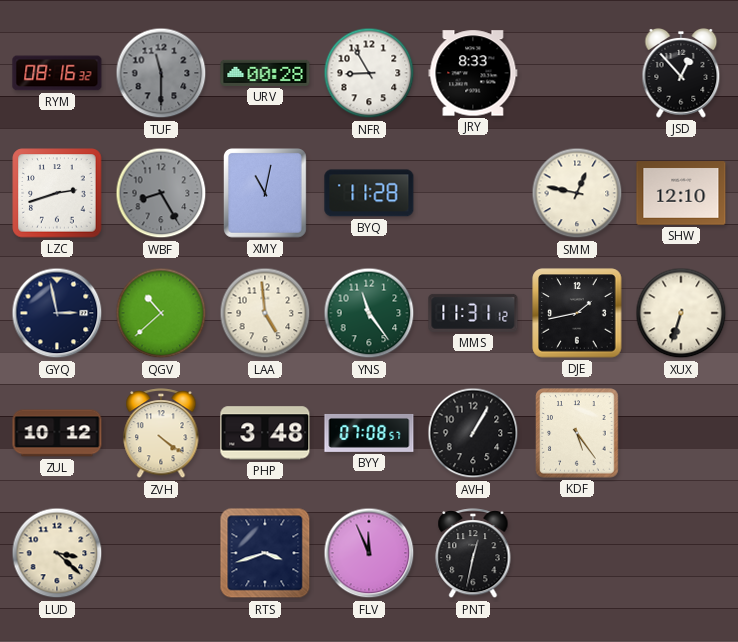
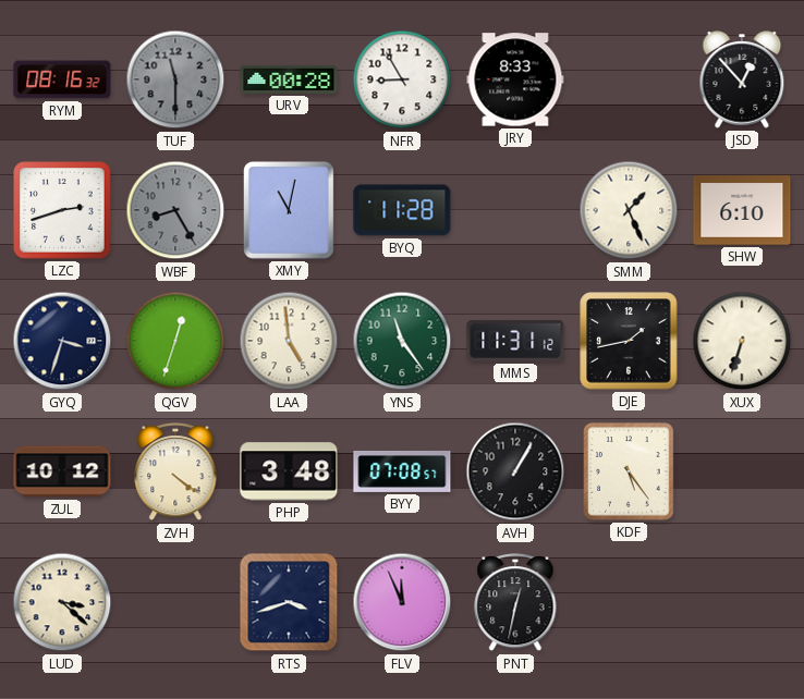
SMM: 12:47 -> 1:26 (629, 210)
SHW: 12:10 -> 6:10 (742, 210)
GYQ: 2:58 -> 3:33 (62, 341)
QGV: 10:38 -> 12:33 (175, 341)
